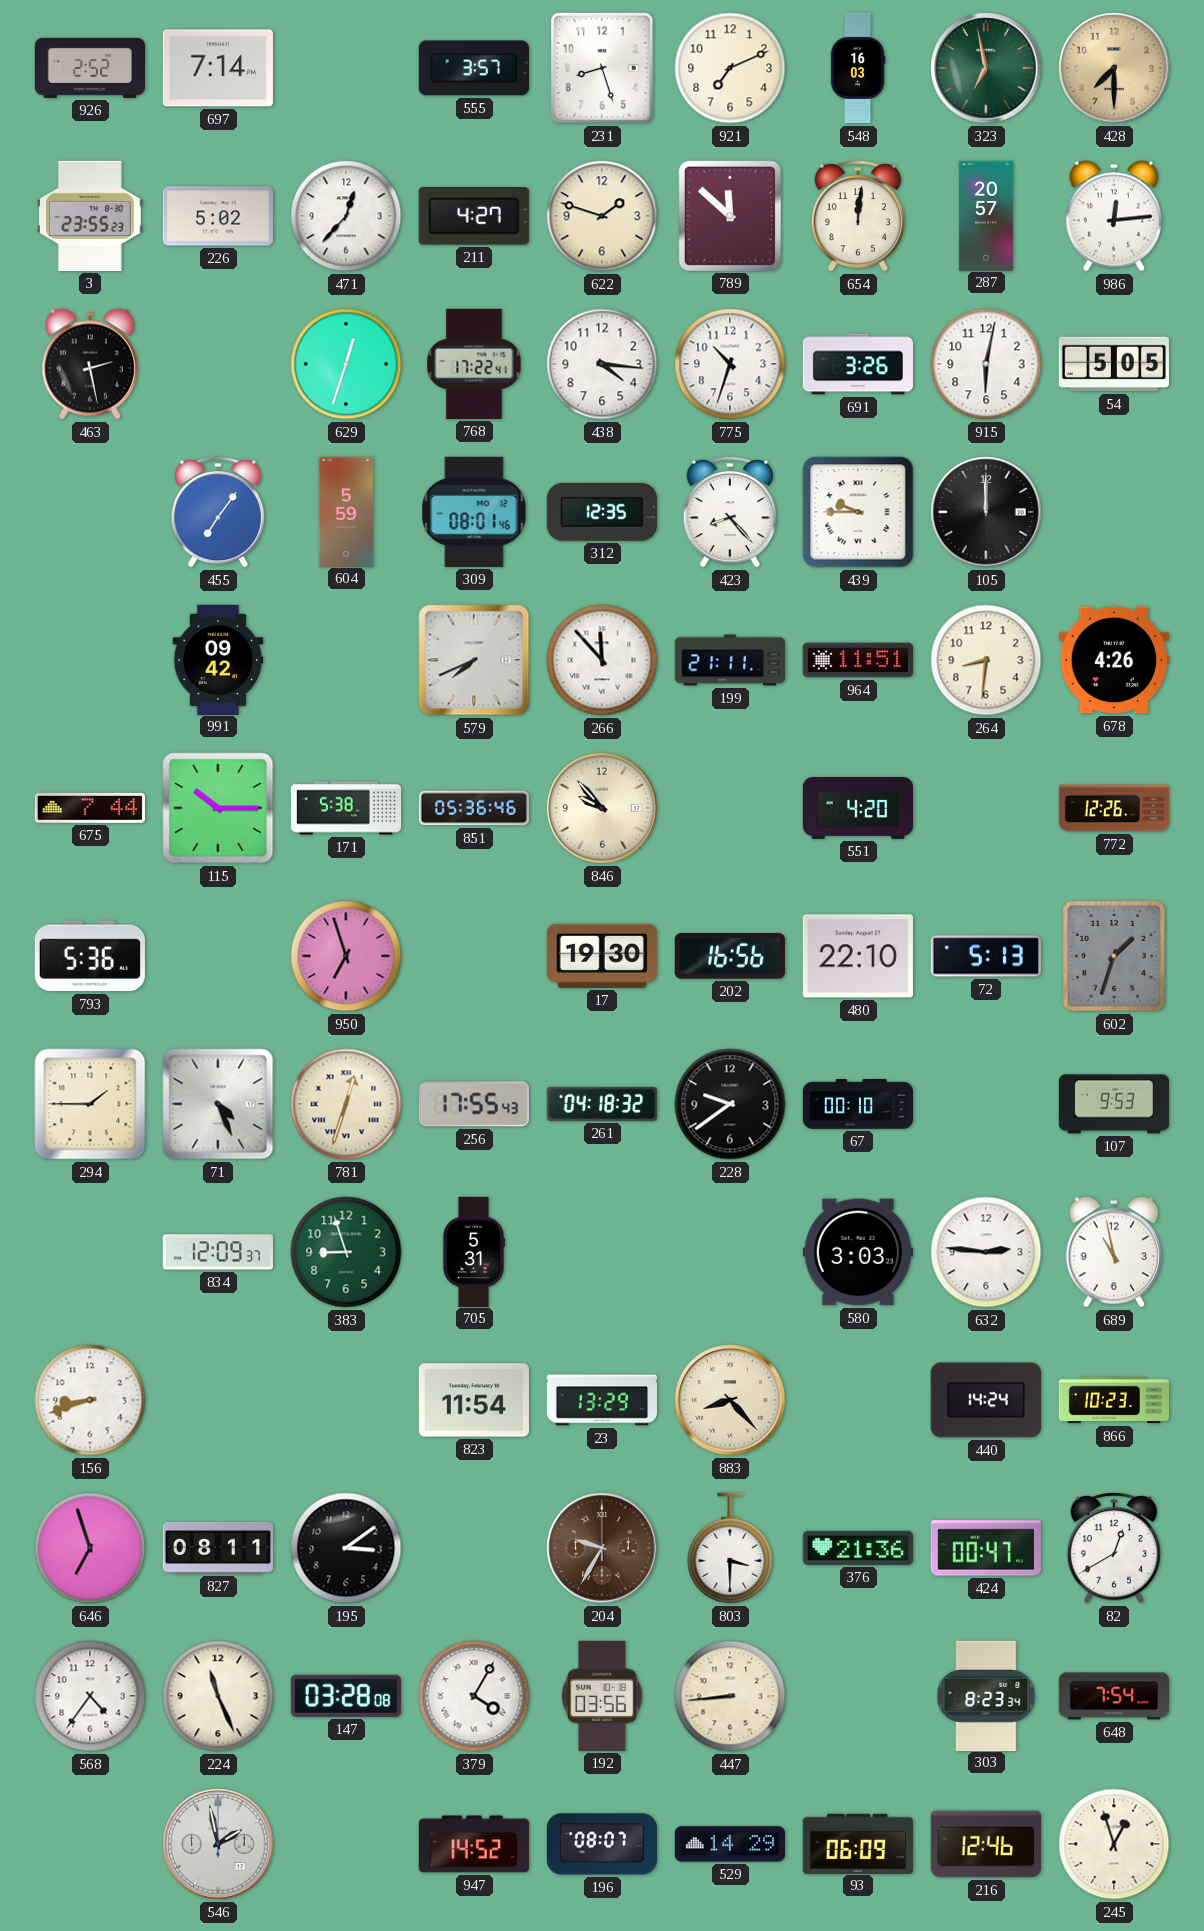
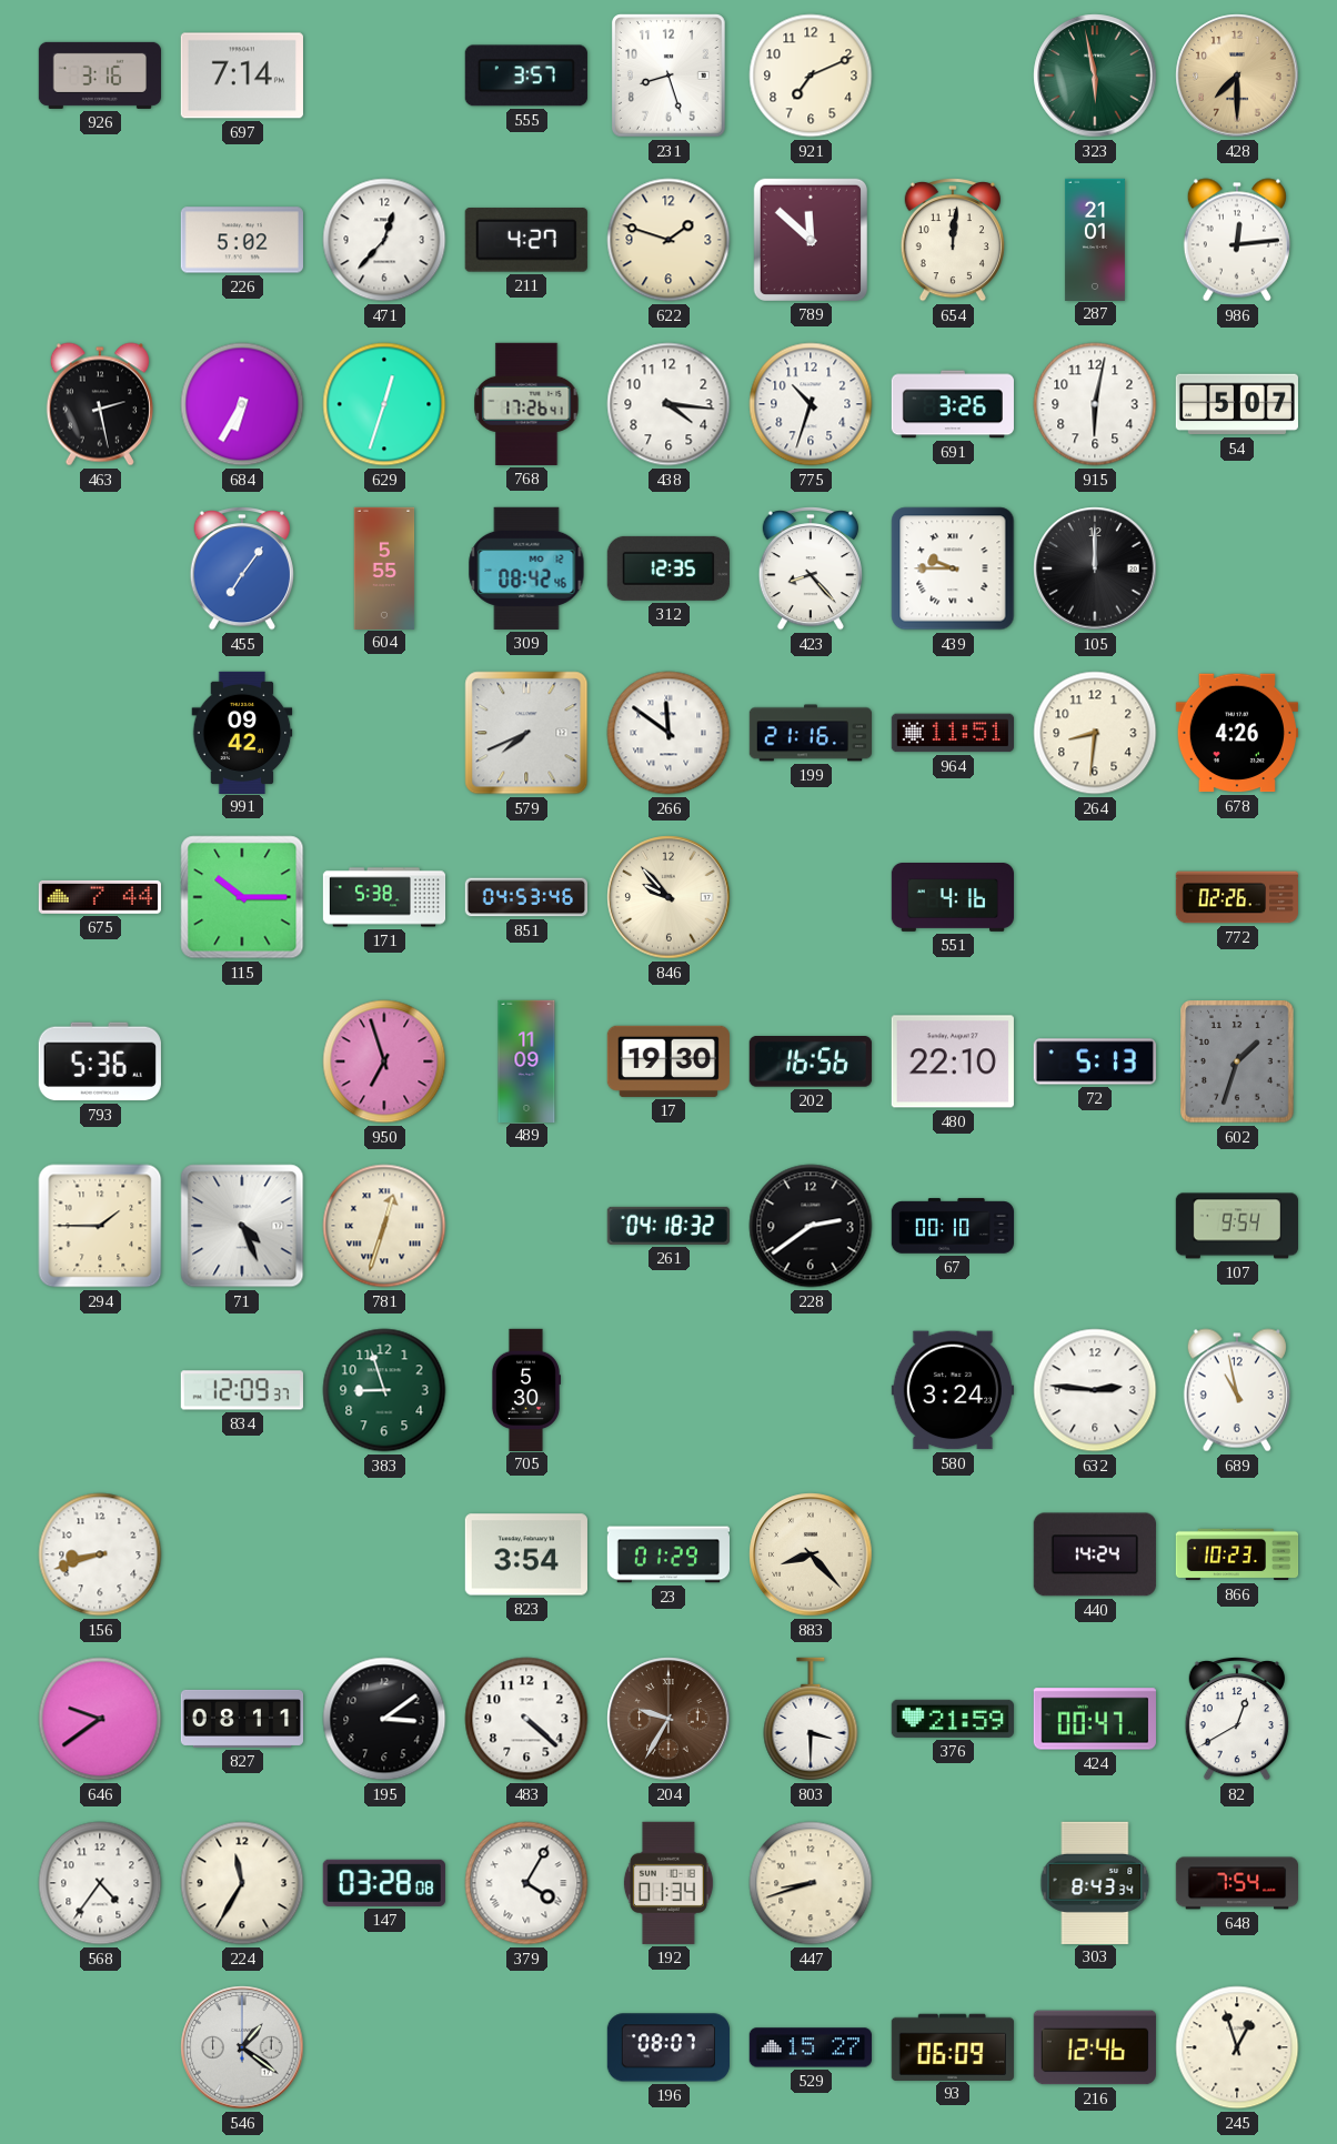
926: 2:52 -> 3:16 (99, 76)
548: 16:03 -> none (858, 68)
323: 6:58 -> 5:58 (1095, 76)
3: 23:55 -> none (90, 216)
287: 20:57 -> 21:01 (1095, 239)
684: none -> 6:35 (242, 404)
768: 17:22 -> 17:26 (526, 404)
54: 5:05 -> 5:07 (1237, 404)
604: 5:59 -> 5:55 (384, 567)
309: 08:01 -> 08:42 (526, 568)
266: 11:53 -> 11:51 (668, 733)
199: 21:11 -> 21:16 (810, 733)
851: 05:36 -> 04:53 (525, 897)
551: 4:20 -> 4:16 (952, 898)
772: 12:26 -> 02:26 (1236, 897)
489: none -> 11:09 (526, 1060)
256: 17:55 -> none (474, 1104)
228: 9:39 -> 2:39 (811, 1226)
107: 9:53 -> 9:54 (1236, 1226)
705: 5:31 -> 5:30 (525, 1389)
580: 3:03 -> 3:24 (953, 1390)
823: 11:54 -> 3:54 (526, 1554)
23: 13:29 -> 01:29 (667, 1554)
646: 6:57 -> 9:39 (100, 1719)
483: none -> 4:22 (526, 1719)
376: 21:36 -> 21:59 (952, 1719)
224: 11:26 -> 11:35 (242, 1883)
192: 03:56 -> 01:34 (668, 1883)
447: 8:44 -> 8:42 (811, 1883)
303: 8:23 -> 8:43 (1095, 1882)
546: 1:58 -> 1:21 (242, 2047)
947: 14:52 -> none (474, 1844)
529: 14:29 -> 15:27 (811, 2047)
